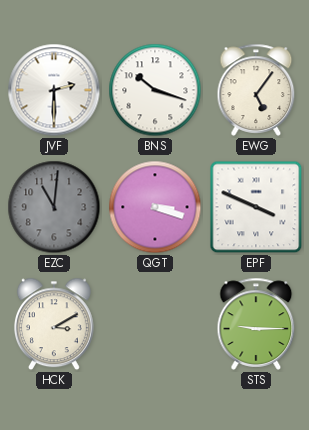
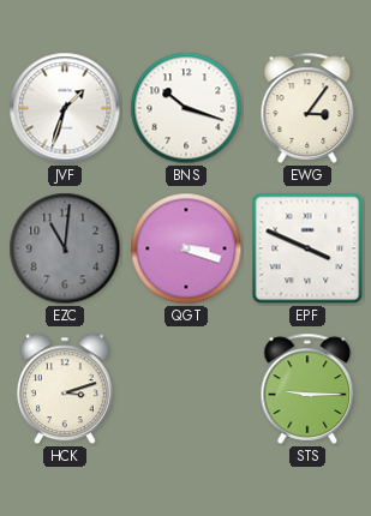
JVF: 2:30 -> 1:33 (65, 108)
EWG: 5:06 -> 3:06 (307, 108)
HCK: 3:10 -> 3:12 (65, 389)
